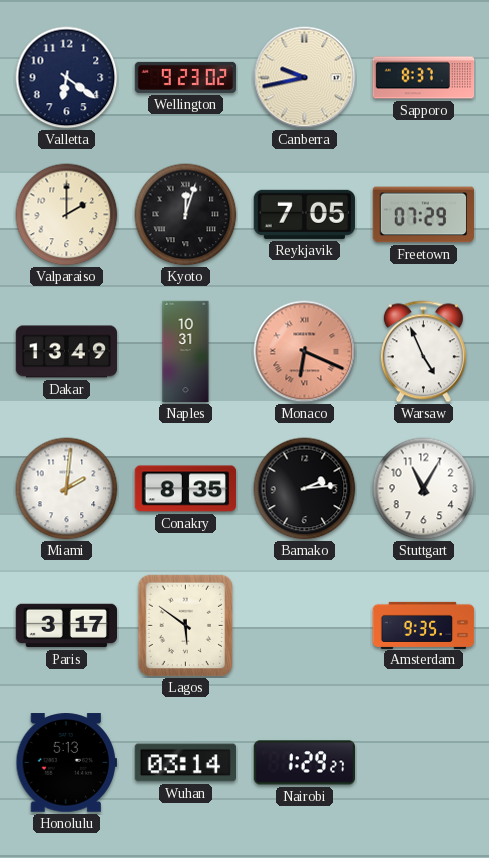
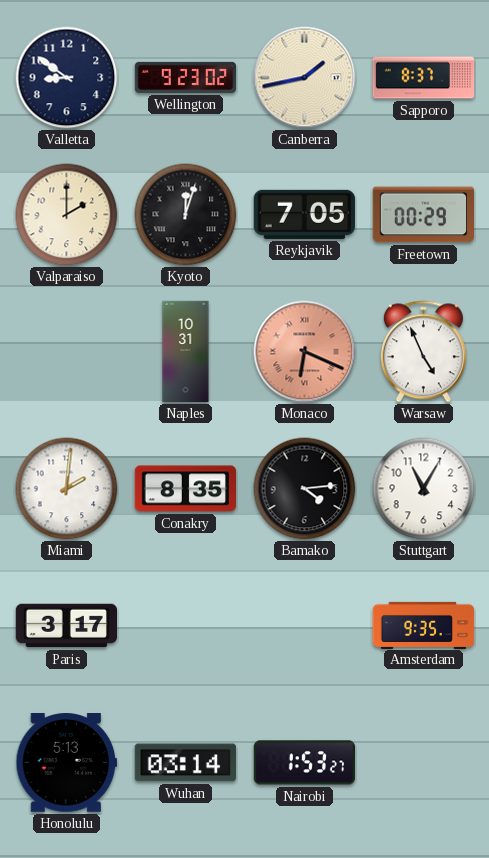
Valletta: 6:21 -> 8:51 (67, 78)
Canberra: 9:43 -> 1:43 (305, 78)
Freetown: 07:29 -> 00:29 (424, 215)
Dakar: 13:49 -> none (67, 352)
Bamako: 2:14 -> 4:14 (305, 489)
Lagos: 5:51 -> none (186, 626)
Nairobi: 1:29 -> 1:53 (304, 763)
